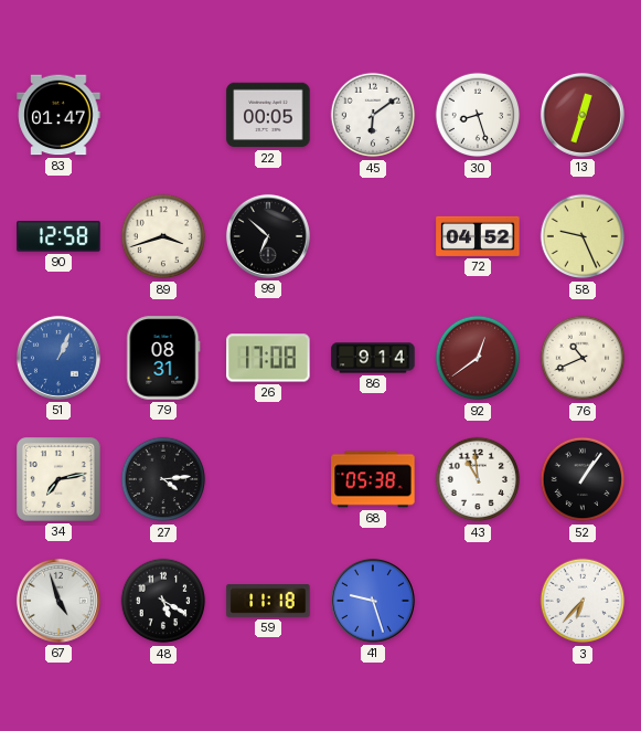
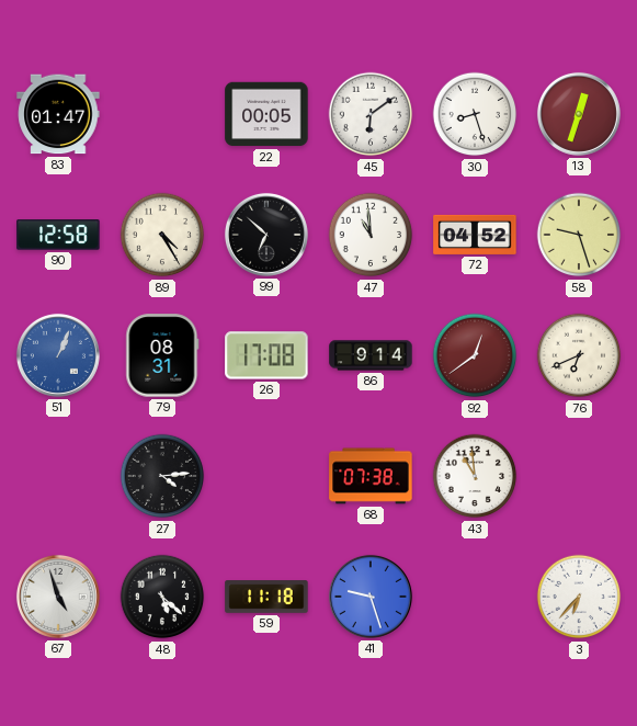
89: 3:42 -> 4:25 (162, 235)
47: none -> 10:59 (371, 235)
58: 9:26 -> 9:27 (579, 235)
76: 10:41 -> 6:41 (579, 355)
34: 7:13 -> none (60, 480)
68: 05:38 -> 07:38 (371, 476)
52: 1:06 -> none (583, 479)
48: 5:20 -> 5:22 (162, 597)
